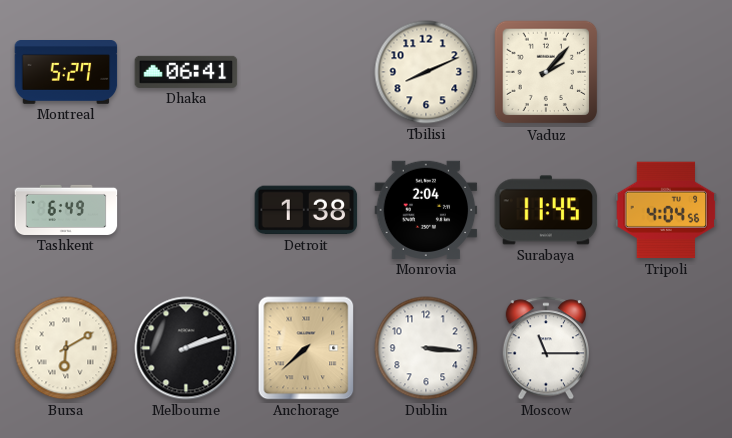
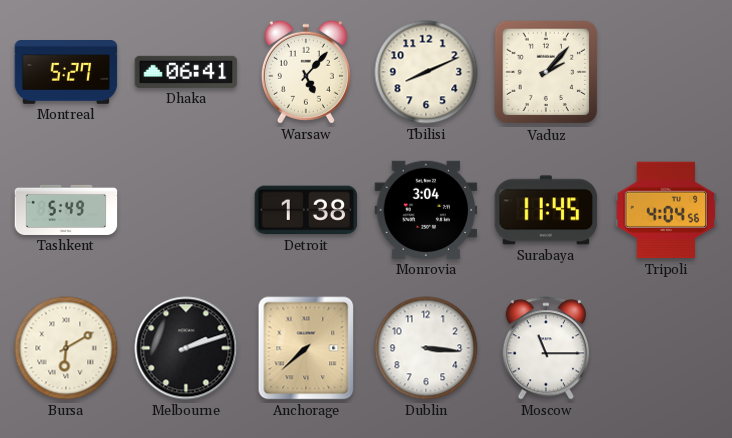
Warsaw: none -> 5:07 (306, 72)
Tashkent: 6:49 -> 5:49 (66, 210)
Monrovia: 2:04 -> 3:04 (426, 210)
